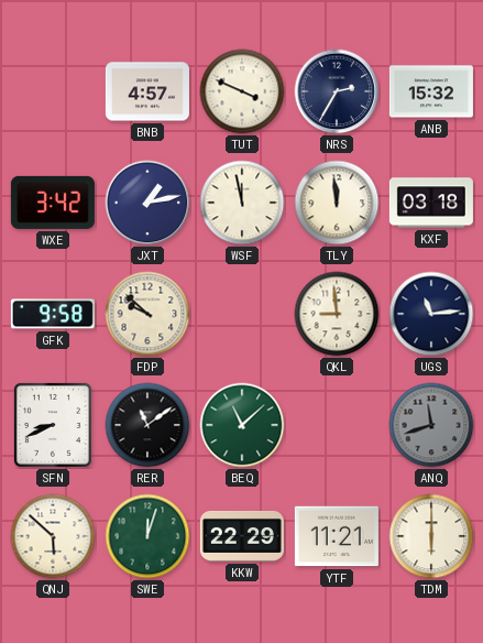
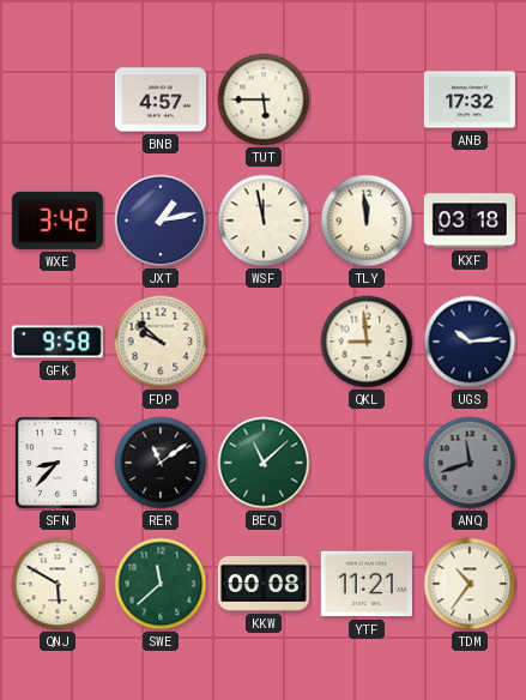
TUT: 3:49 -> 5:45 (264, 99)
NRS: 2:35 -> none (337, 91)
ANB: 15:32 -> 17:32 (470, 99)
UGS: 11:14 -> 10:14 (470, 342)
SFN: 8:41 -> 8:37 (58, 463)
QNJ: 5:52 -> 5:50 (58, 584)
SWE: 12:03 -> 11:38 (161, 584)
KKW: 22:29 -> 00:08 (264, 584)
TDM: 6:00 -> 10:36 (470, 584)
